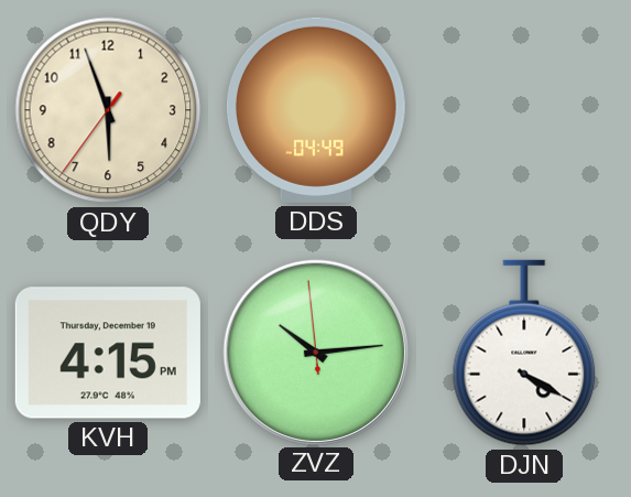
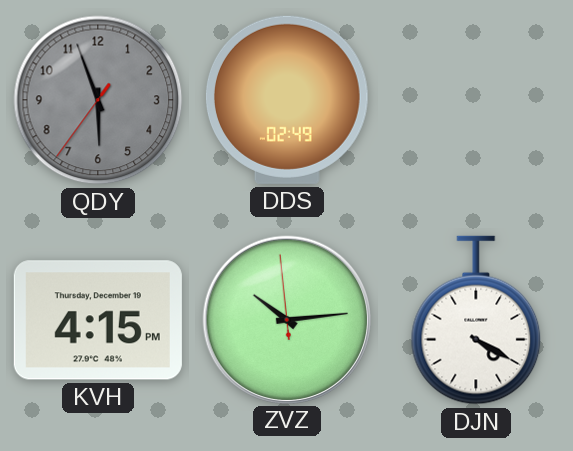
QDY dial: cream -> grey (98, 100)
DDS: 04:49 -> 02:49 (287, 100)
